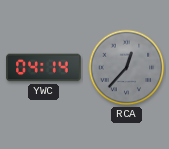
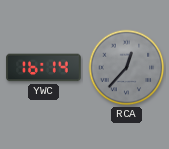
YWC: 04:14 -> 16:14 (44, 68)
